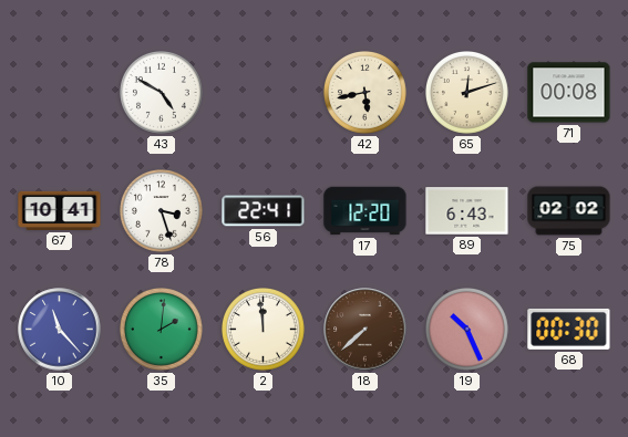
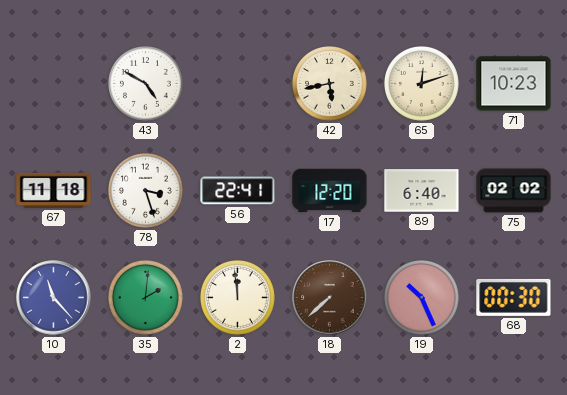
71: 00:08 -> 10:23 (514, 84)
67: 10:41 -> 11:18 (54, 190)
89: 6:43 -> 6:40 (422, 191)
